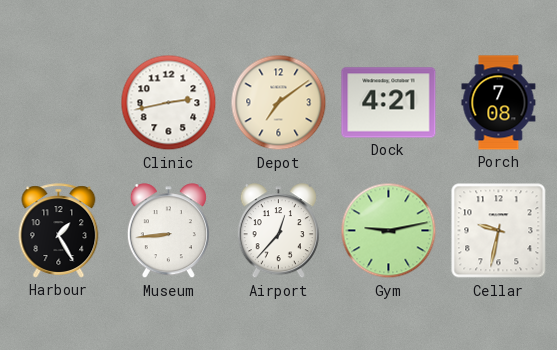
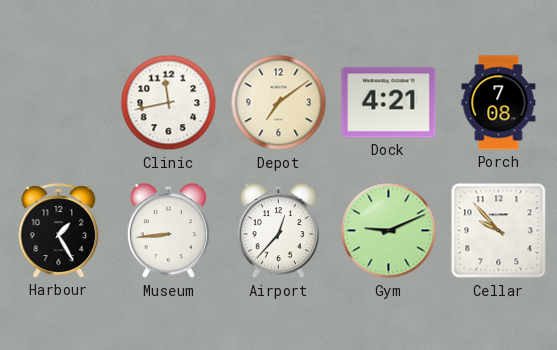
Clinic: 2:43 -> 11:43 (169, 103)
Gym: 9:13 -> 9:11 (389, 231)
Cellar: 9:32 -> 9:53 (499, 231)
